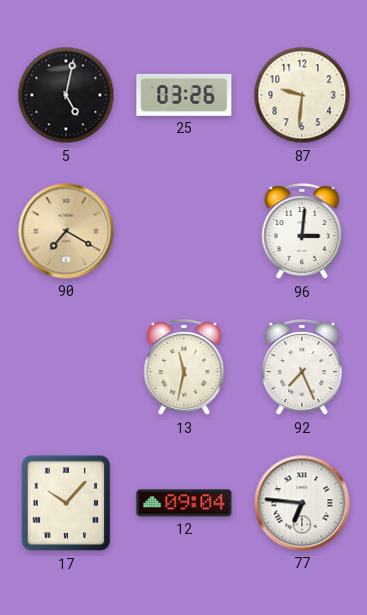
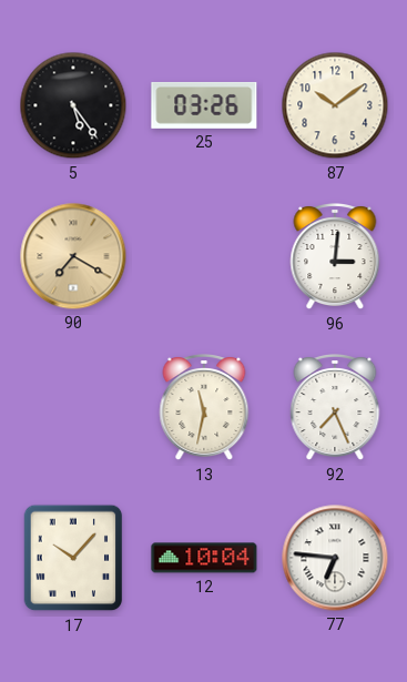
5: 5:02 -> 5:24 (73, 105)
87: 9:31 -> 10:09 (335, 105)
12: 09:04 -> 10:04 (204, 558)
